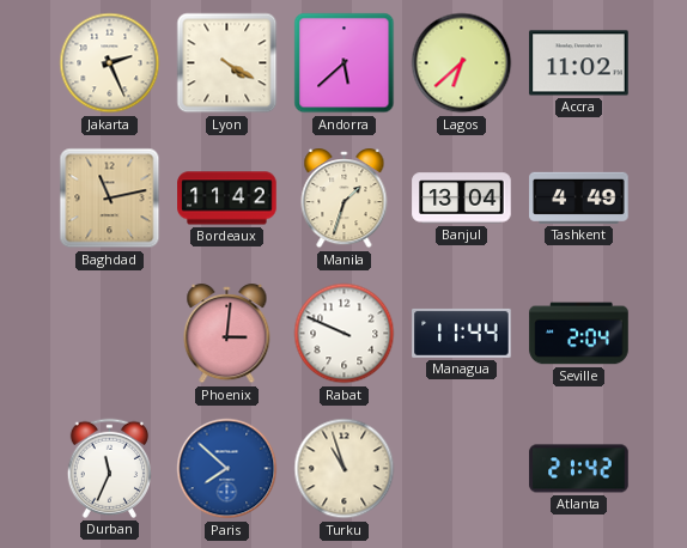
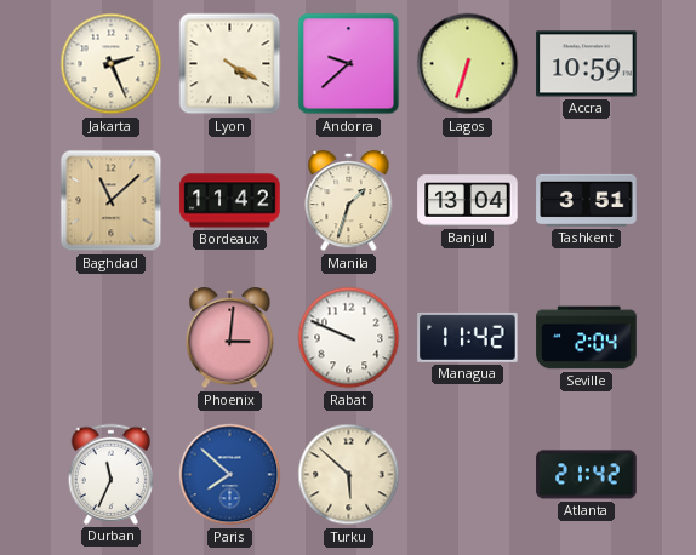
Andorra: 5:38 -> 9:38 (349, 64)
Lagos: 6:38 -> 6:33 (468, 64)
Accra: 11:02 -> 10:59 (587, 64)
Baghdad: 11:13 -> 11:08 (112, 201)
Tashkent: 4:49 -> 3:51 (587, 200)
Managua: 11:44 -> 11:42 (468, 337)
Turku: 10:57 -> 5:52 (349, 475)
